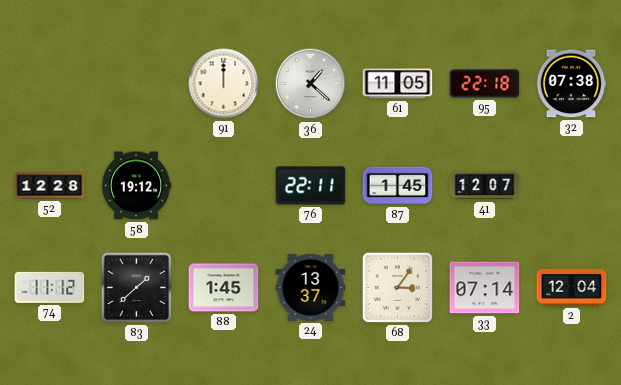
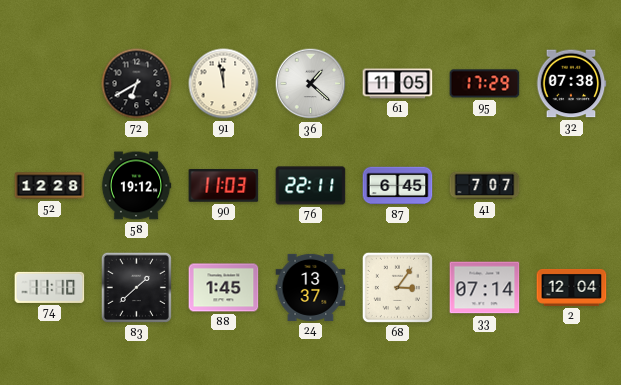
72: none -> 6:40 (137, 84)
91: 12:00 -> 11:58 (224, 84)
95: 22:18 -> 17:29 (485, 84)
90: none -> 11:03 (224, 186)
87: 1:45 -> 6:45 (398, 186)
41: 12:07 -> 7:07 (485, 186)
74: 11:12 -> 11:10 (50, 287)
